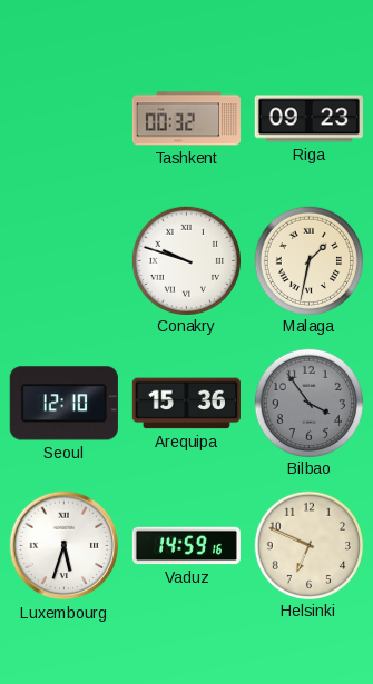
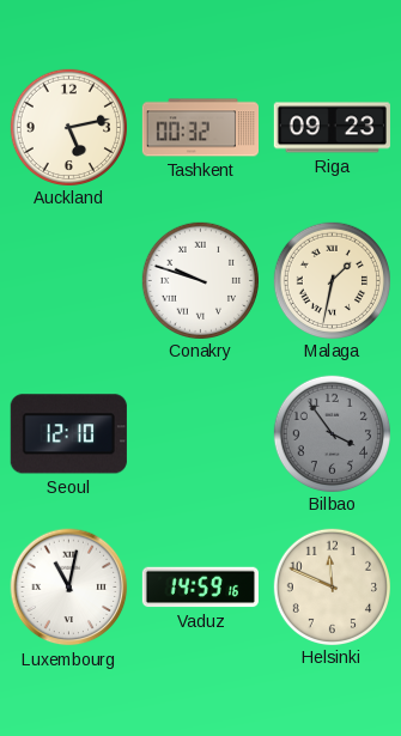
Auckland: none -> 5:13 (68, 127)
Arequipa: 15:36 -> none (186, 404)
Luxembourg: 5:33 -> 11:02 (69, 588)
Helsinki: 6:49 -> 11:49 (332, 586)
